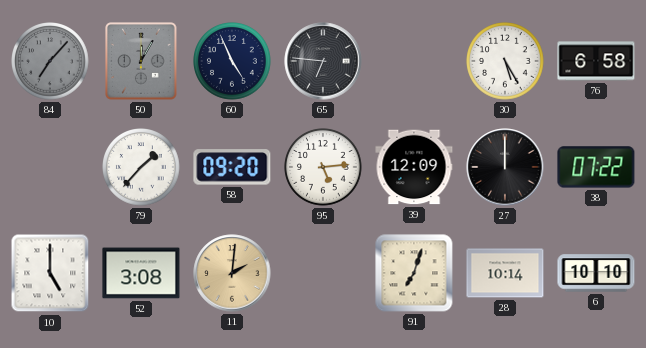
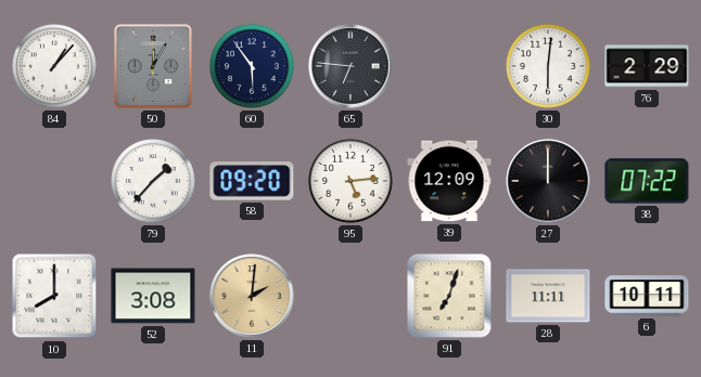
84: 7:07 -> 1:07 (55, 67)
84 dial: grey -> white (55, 67)
60: 4:56 -> 5:54 (253, 67)
30: 5:25 -> 6:01 (549, 67)
76: 6:58 -> 2:29 (647, 66)
10: 5:00 -> 8:00 (54, 296)
28: 10:14 -> 11:11 (548, 296)
6: 10:10 -> 10:11 (647, 296)
